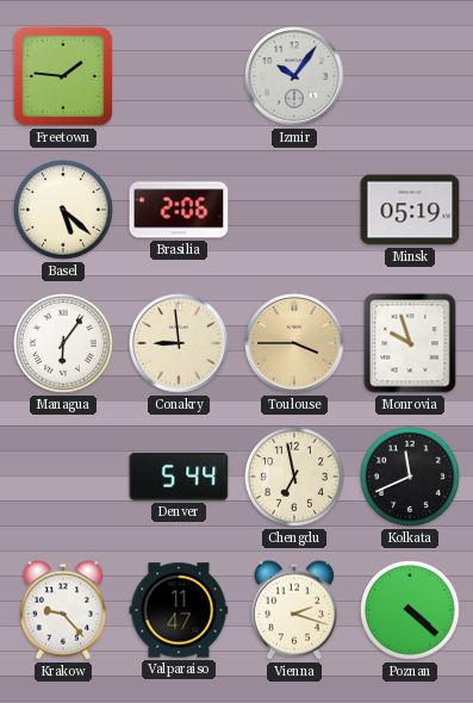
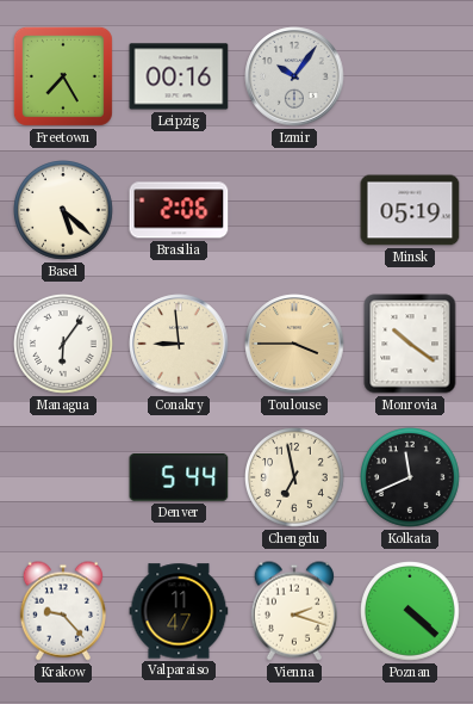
Freetown: 1:46 -> 7:25 (63, 76)
Leipzig: none -> 00:16 (179, 76)
Monrovia: 9:57 -> 10:21 (410, 344)
